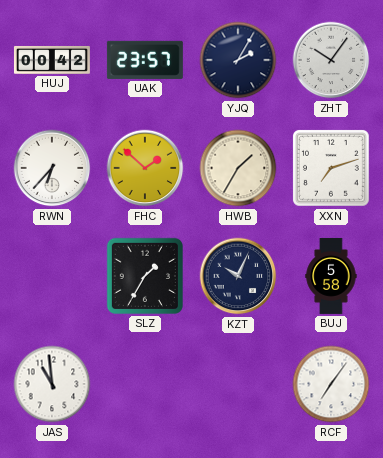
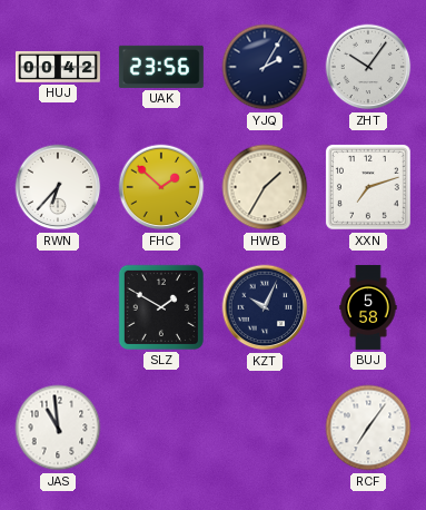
UAK: 23:57 -> 23:56 (161, 67)
SLZ: 1:35 -> 1:50 (161, 307)
